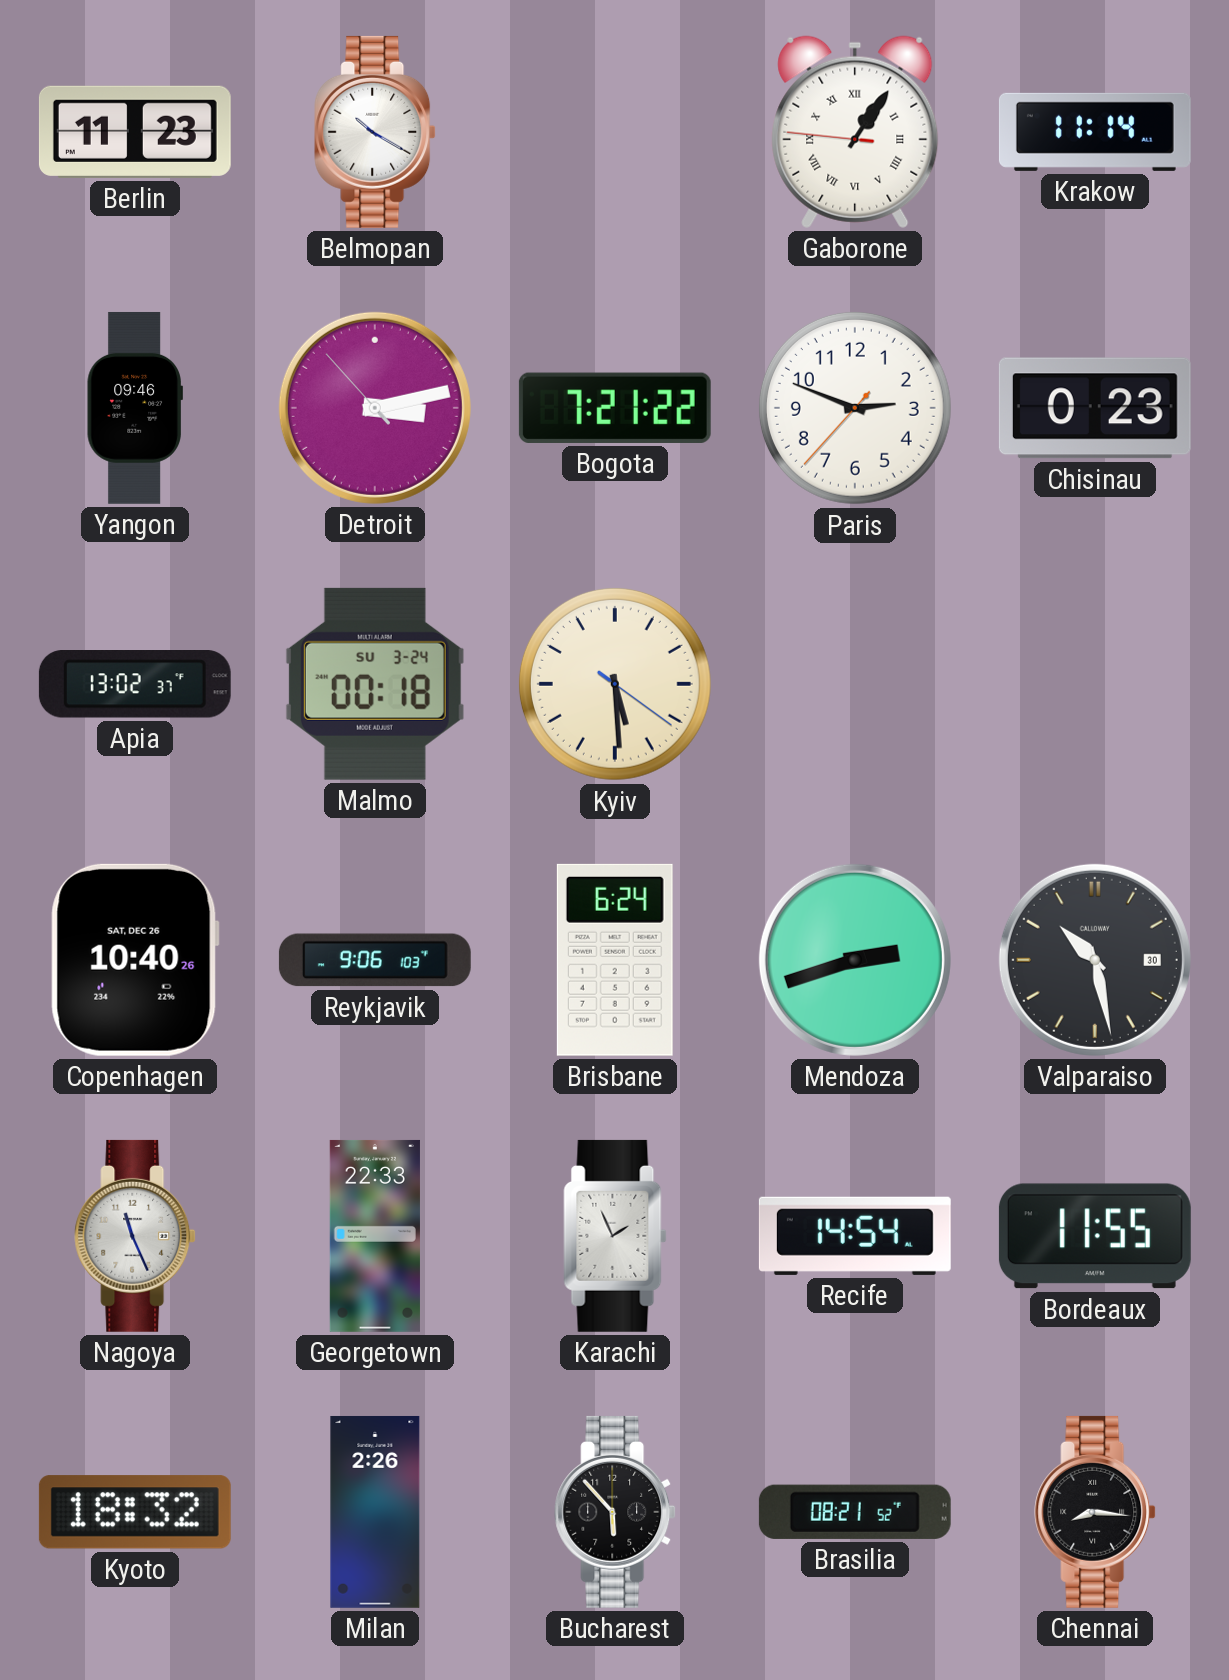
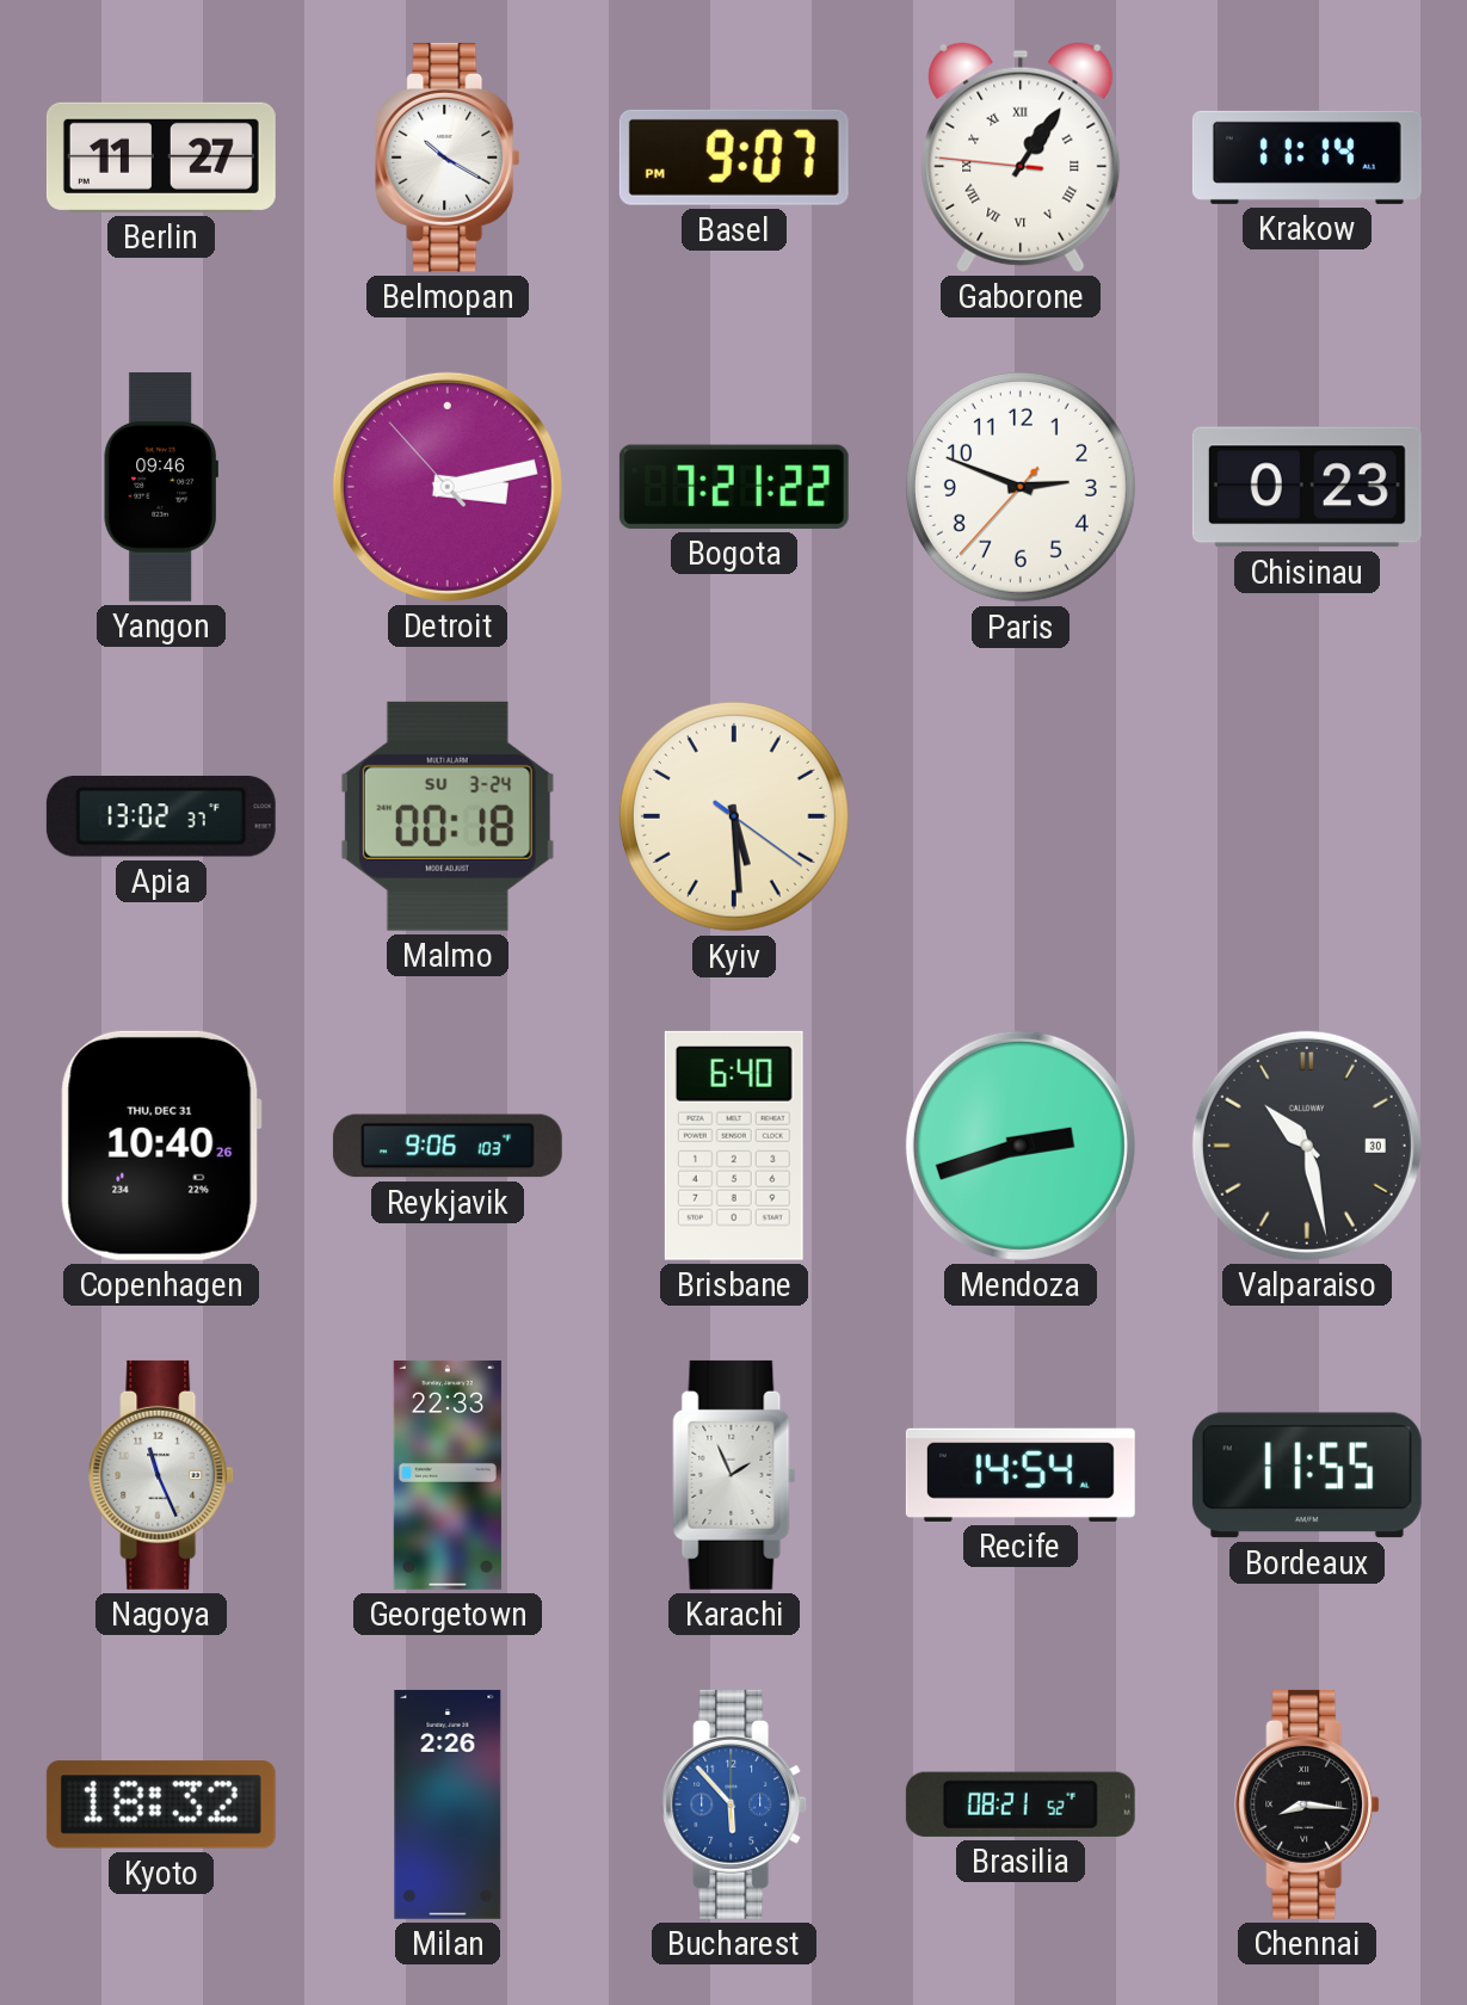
Berlin: 11:23 -> 11:27 (161, 158)
Basel: none -> 9:07 (734, 158)
Copenhagen date: SAT, DEC 26 -> THU, DEC 31 (161, 1146)
Brisbane: 6:24 -> 6:40 (734, 1146)
Bucharest dial: black -> blue (734, 1804)
